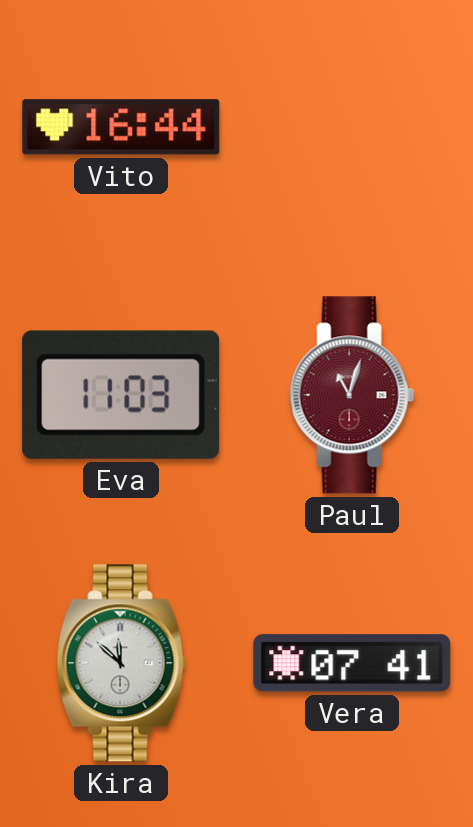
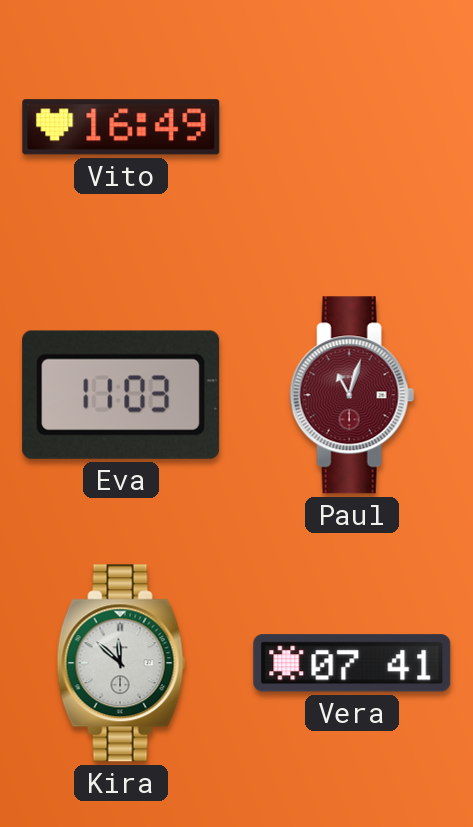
Vito: 16:44 -> 16:49 (121, 127)
